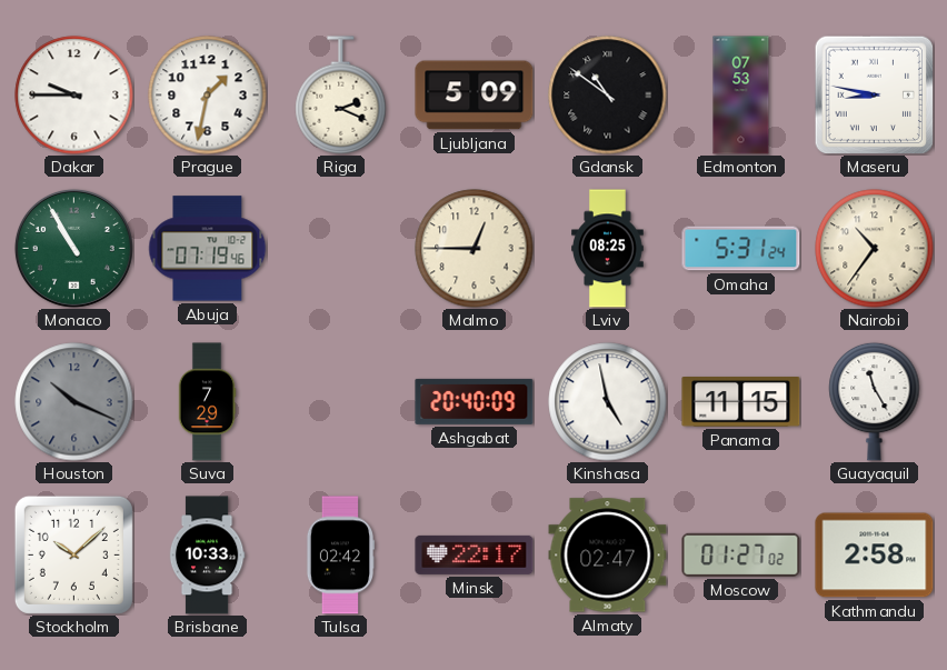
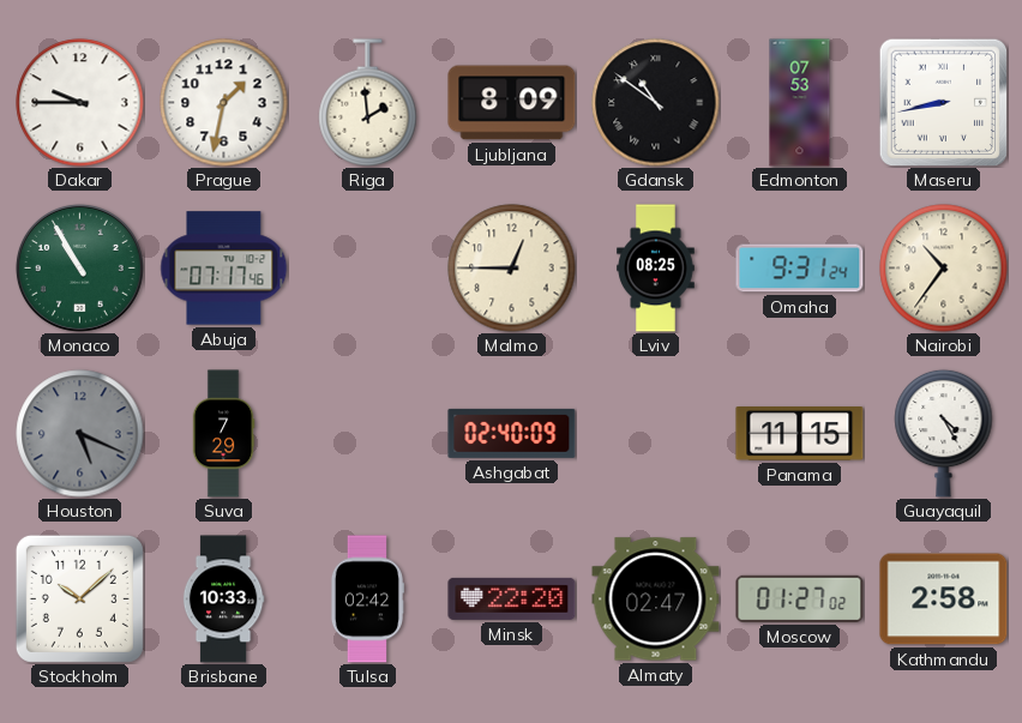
Riga: 2:19 -> 1:59 (368, 103)
Ljubljana: 5:09 -> 8:09 (512, 103)
Maseru: 8:47 -> 8:43 (943, 102)
Abuja: 07:19 -> 07:17 (224, 269)
Omaha: 5:31 -> 9:31 (800, 269)
Houston: 10:19 -> 5:19 (80, 434)
Ashgabat: 20:40 -> 02:40 (512, 433)
Kinshasa: 4:58 -> none (608, 402)
Guayaquil: 11:25 -> 4:25 (944, 433)
Minsk: 22:17 -> 22:20 (512, 598)
